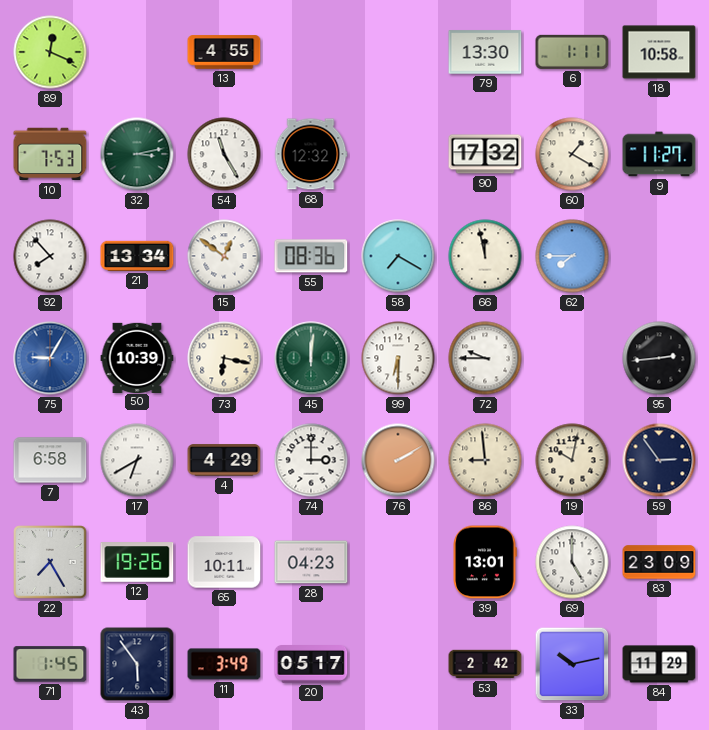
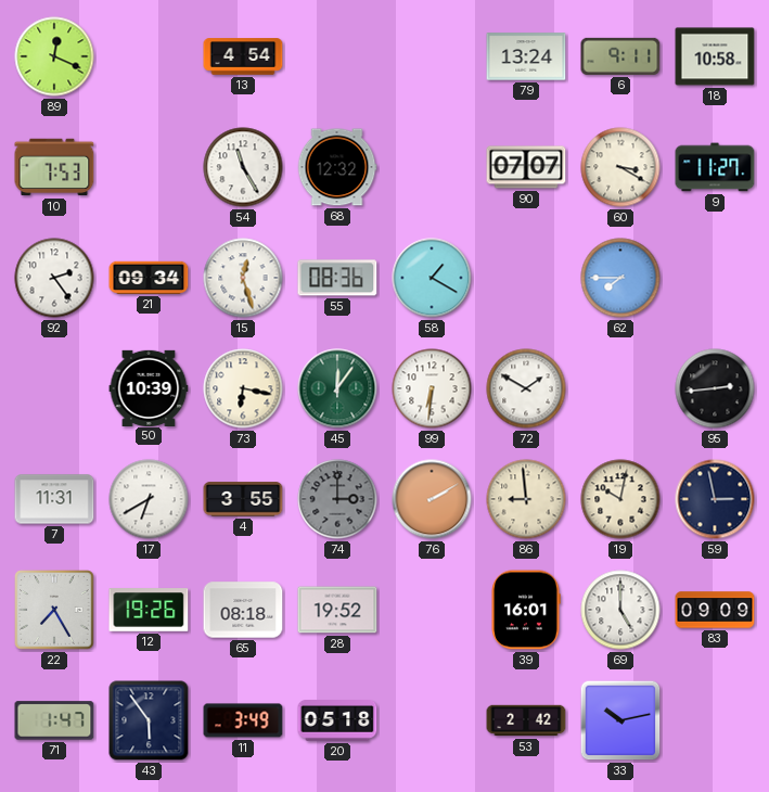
13: 4:55 -> 4:54 (243, 56)
79: 13:30 -> 13:24 (526, 56)
6: 1:11 -> 9:11 (620, 56)
32: 3:13 -> none (137, 154)
90: 17:32 -> 07:07 (526, 167)
60: 1:20 -> 3:20 (620, 167)
92: 7:53 -> 2:24 (54, 278)
21: 13:34 -> 09:34 (149, 278)
15: 12:51 -> 12:27 (243, 278)
58: 7:20 -> 1:20 (432, 278)
66: 11:58 -> none (485, 256)
75: 9:05 -> none (50, 358)
45: 12:01 -> 12:06 (337, 388)
99: 6:30 -> 6:31 (432, 388)
72: 9:45 -> 1:50 (526, 388)
7: 6:58 -> 11:31 (54, 499)
4: 4:29 -> 3:55 (243, 499)
74 dial: white -> grey (337, 499)
59: 2:54 -> 2:58 (715, 499)
65: 10:11 -> 08:18 (243, 610)
28: 04:23 -> 19:52 (337, 610)
39: 13:01 -> 16:01 (526, 610)
83: 23:09 -> 09:09 (715, 610)
71: 1:45 -> 1:47 (54, 720)
20: 05:17 -> 05:18 (337, 721)
84: 11:29 -> none (659, 664)
